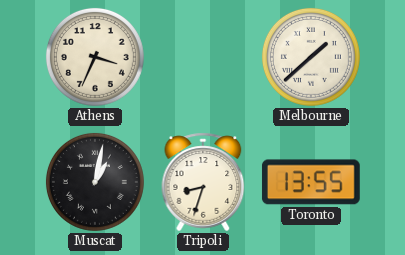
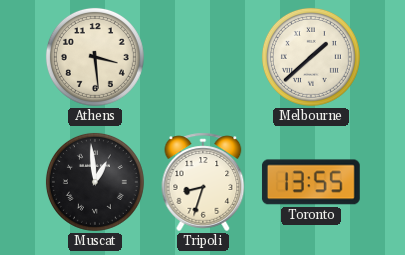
Athens: 3:34 -> 3:29 (95, 57)
Muscat: 1:02 -> 12:59 (95, 182)
